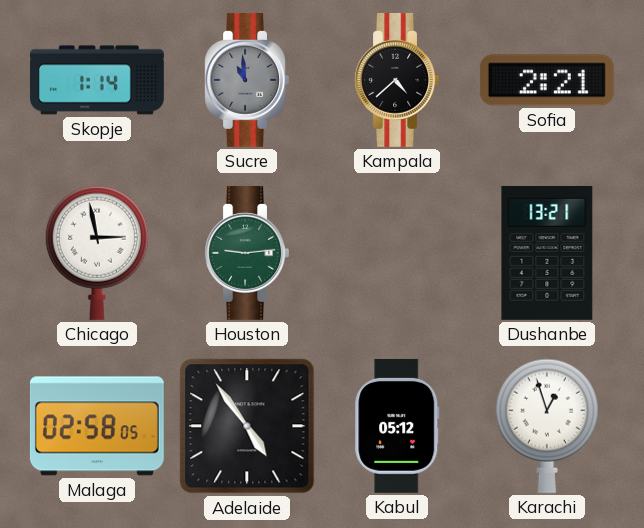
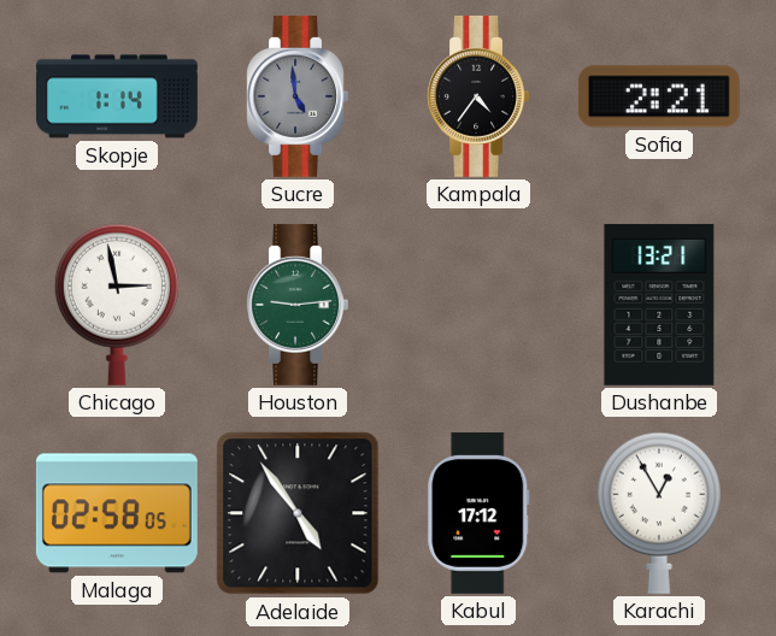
Sucre: 10:59 -> 4:59 (298, 96)
Kampala: 4:38 -> 4:36 (478, 96)
Kabul: 05:12 -> 17:12 (478, 513)
Karachi: 12:57 -> 12:55 (659, 513)
